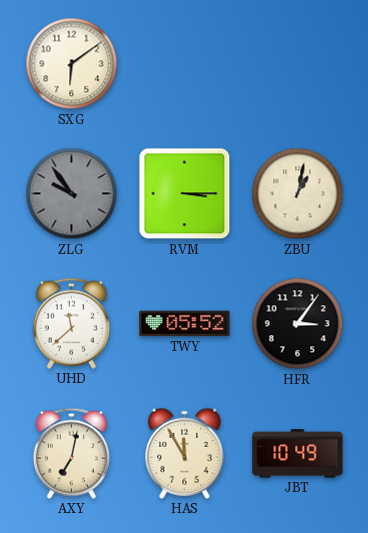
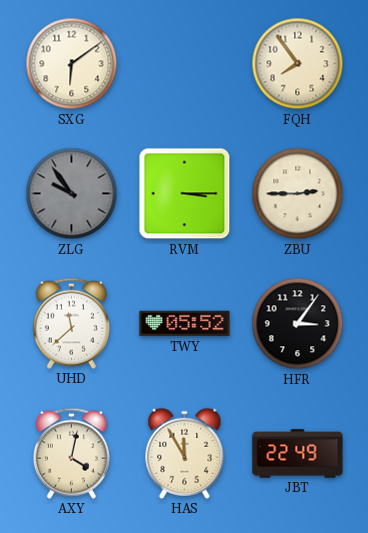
FQH: none -> 7:54 (298, 64)
ZBU: 1:02 -> 2:45 (298, 194)
AXY: 7:02 -> 4:02 (71, 453)
JBT: 10:49 -> 22:49 (298, 454)
